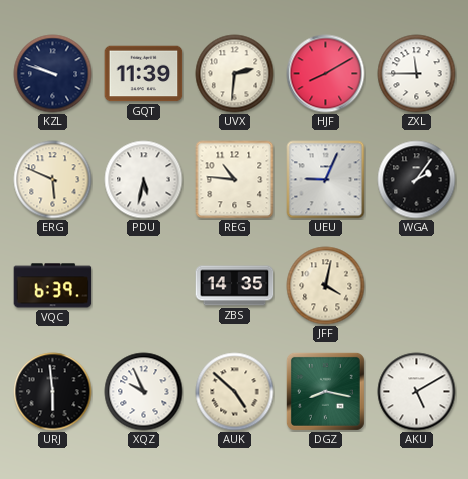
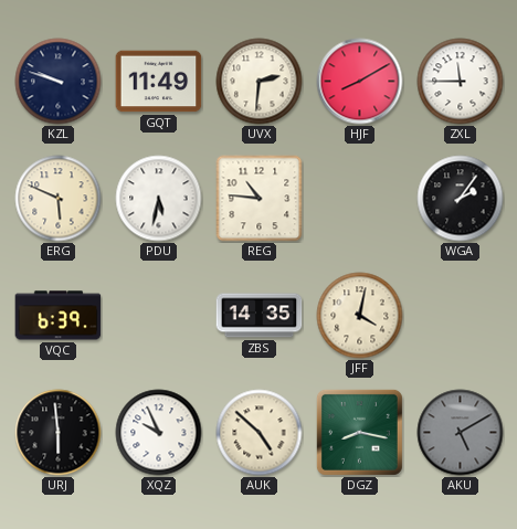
GQT: 11:39 -> 11:49 (159, 82)
UEU: 9:04 -> none (326, 180)
AKU dial: white -> grey (461, 433)
